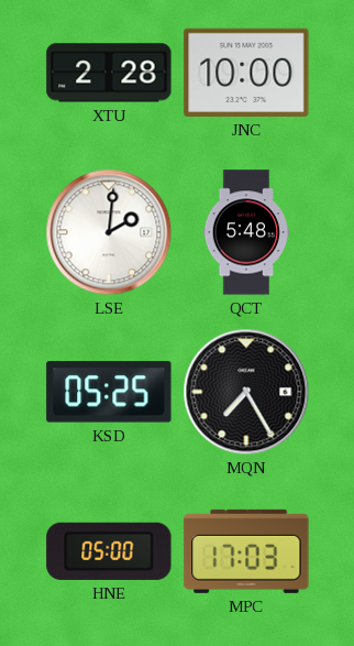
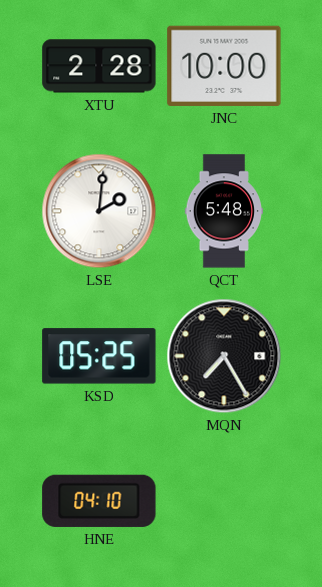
HNE: 05:00 -> 04:10 (99, 501)
MPC: 17:03 -> none (246, 551)
